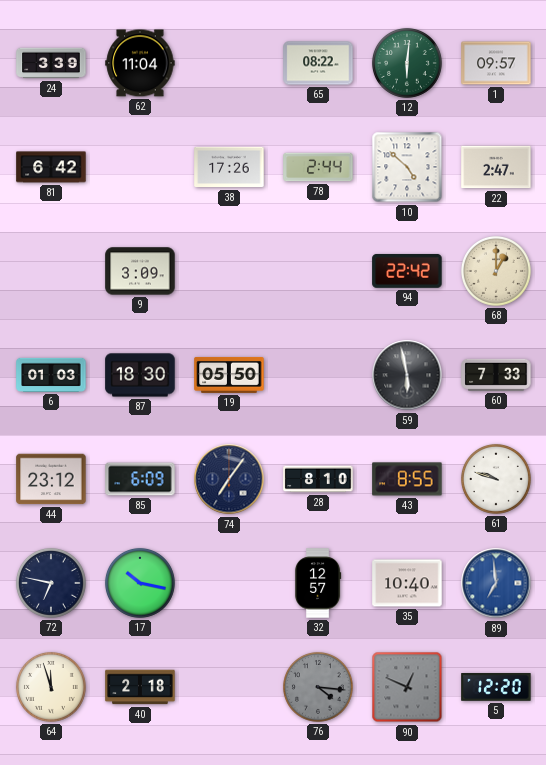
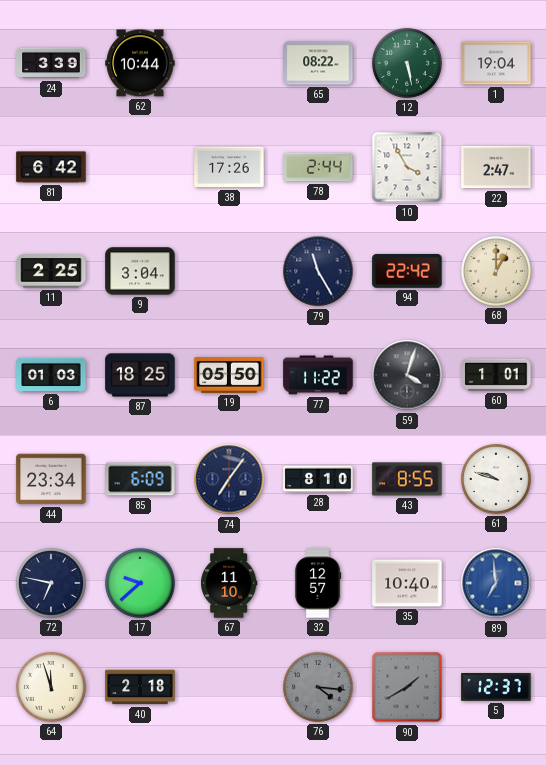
62: 11:04 -> 10:44 (140, 63)
12: 6:01 -> 5:28 (407, 63)
1: 09:57 -> 19:04 (496, 63)
10: 4:52 -> 3:55 (407, 167)
11: none -> 2:25 (51, 271)
9: 3:09 -> 3:04 (140, 271)
79: none -> 11:25 (318, 271)
87: 18:30 -> 18:25 (140, 375)
77: none -> 11:22 (318, 375)
59: 5:58 -> 4:03 (407, 375)
60: 7:33 -> 1:01 (496, 375)
44: 23:12 -> 23:34 (51, 479)
17: 10:17 -> 9:38 (140, 583)
67: none -> 11:10 (230, 583)
90: 12:49 -> 1:40 (407, 687)
5: 12:20 -> 12:37 (496, 688)
